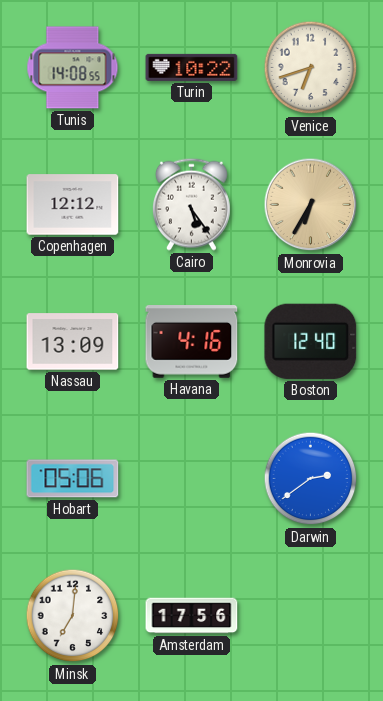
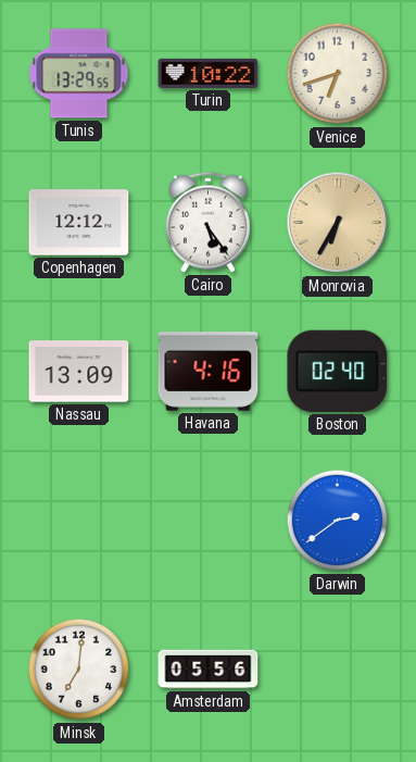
Tunis: 14:08 -> 13:29 (79, 74)
Boston: 12:40 -> 02:40 (338, 371)
Hobart: 05:06 -> none (73, 479)
Amsterdam: 17:56 -> 05:56 (209, 670)
